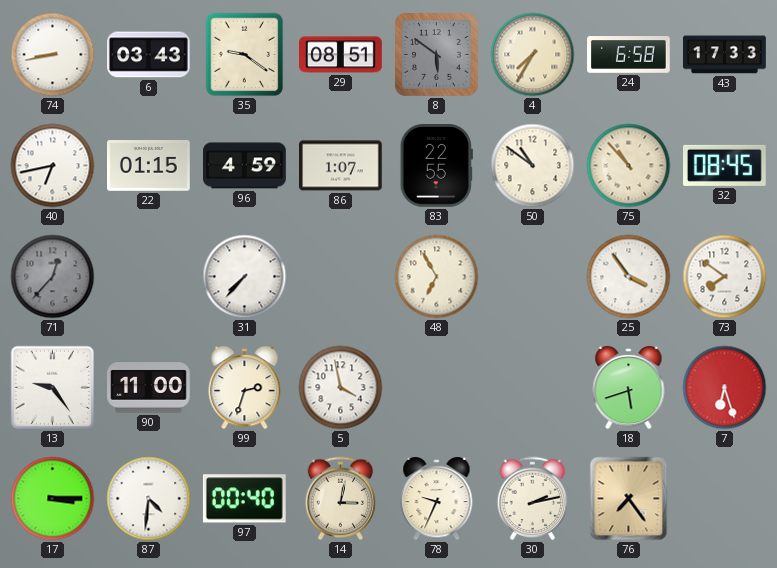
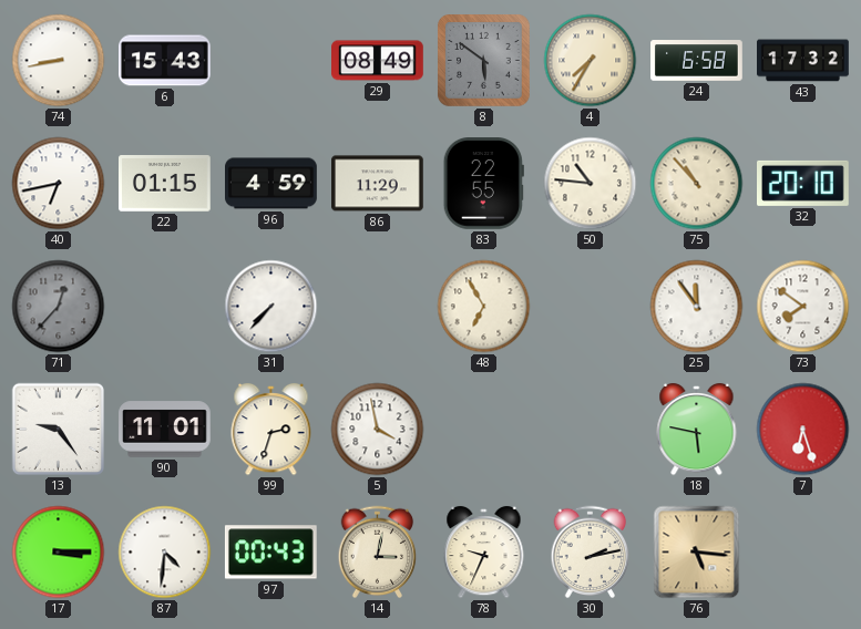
6: 03:43 -> 15:43 (165, 61)
35: 9:21 -> none (245, 55)
29: 08:51 -> 08:49 (378, 61)
43: 17:33 -> 17:32 (803, 61)
86: 1:07 -> 11:29 (378, 184)
50: 10:51 -> 10:46 (591, 184)
32: 08:45 -> 20:10 (803, 183)
25: 3:54 -> 11:54 (697, 307)
90: 11:00 -> 11:01 (165, 430)
18: 5:42 -> 5:47 (697, 430)
97: 00:40 -> 00:43 (270, 553)
76: 7:24 -> 5:16 (697, 553)
